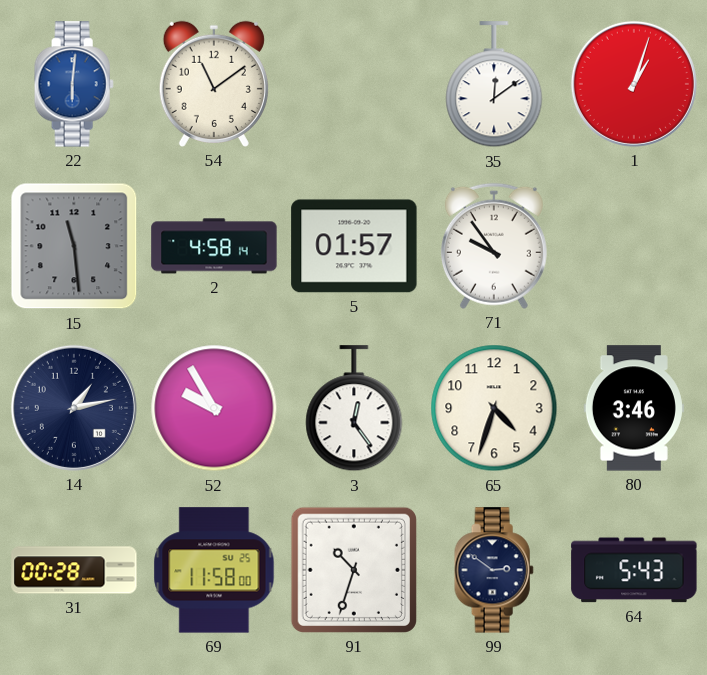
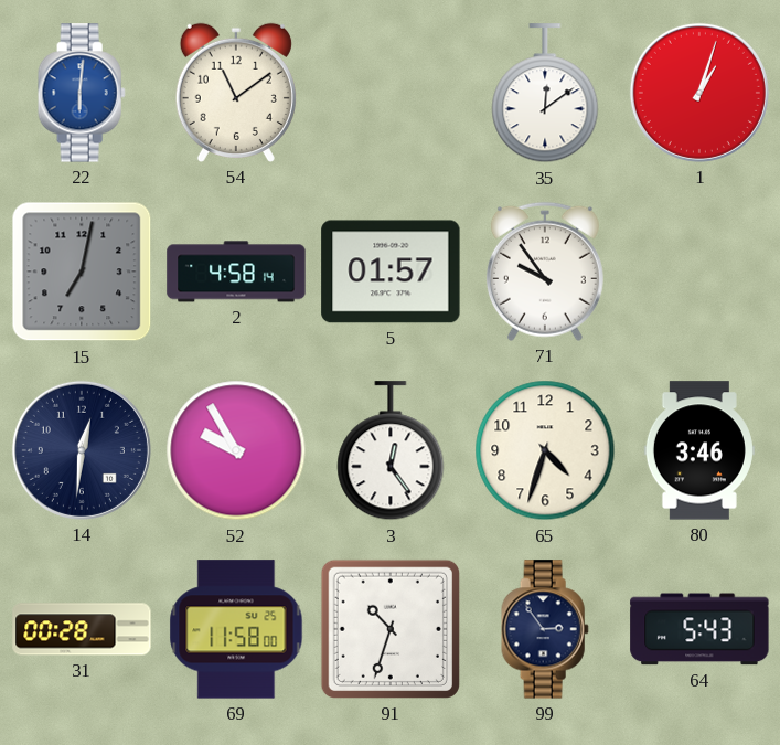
15: 11:29 -> 7:02 (82, 272)
14: 1:13 -> 12:31 (82, 450)
99: 2:51 -> 2:54 (545, 629)
